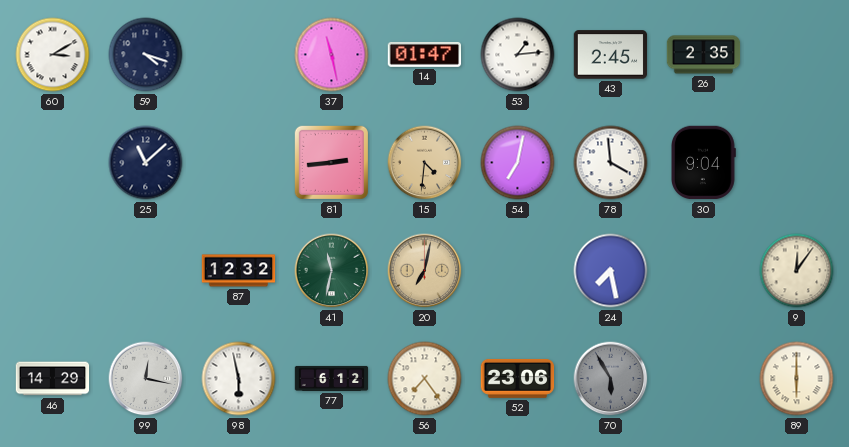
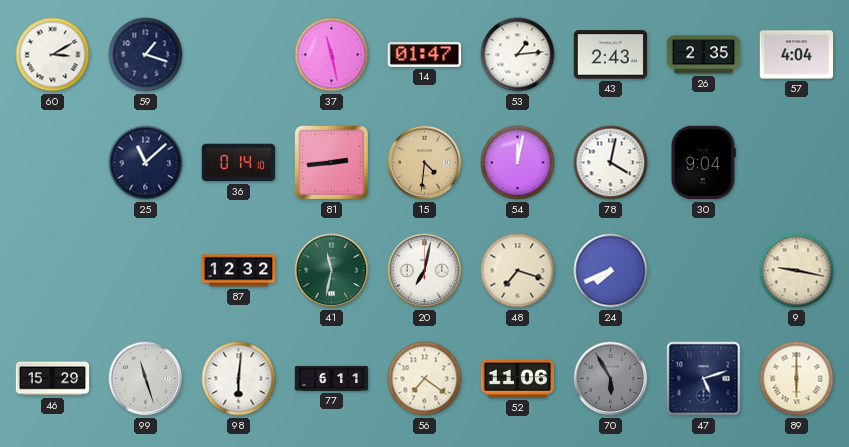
59: 4:18 -> 1:18 (146, 55)
43: 2:45 -> 2:43 (611, 55)
57: none -> 4:04 (797, 55)
36: none -> 0:14 (239, 163)
54: 7:02 -> 12:02 (518, 163)
78: 3:59 -> 4:02 (611, 163)
20 dial: champagne -> white (425, 271)
48: none -> 7:18 (518, 271)
24: 7:28 -> 7:41 (611, 271)
9: 12:06 -> 9:17 (797, 271)
46: 14:29 -> 15:29 (53, 379)
99: 12:17 -> 11:27 (146, 379)
98: 5:58 -> 6:01 (239, 379)
77: 6:12 -> 6:11 (332, 378)
56: 7:24 -> 7:21 (425, 379)
52: 23:06 -> 11:06 (518, 378)
47: none -> 5:12 (704, 379)
